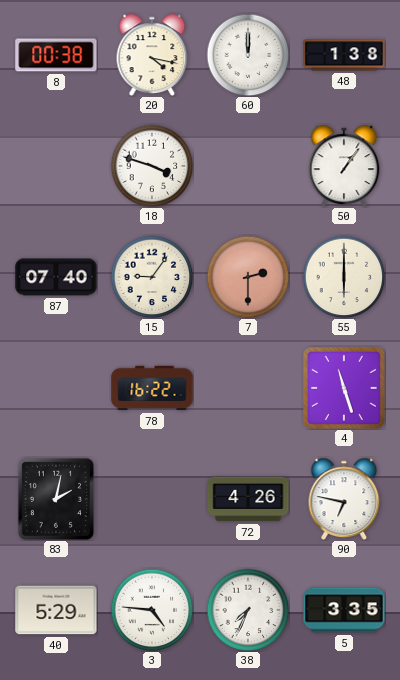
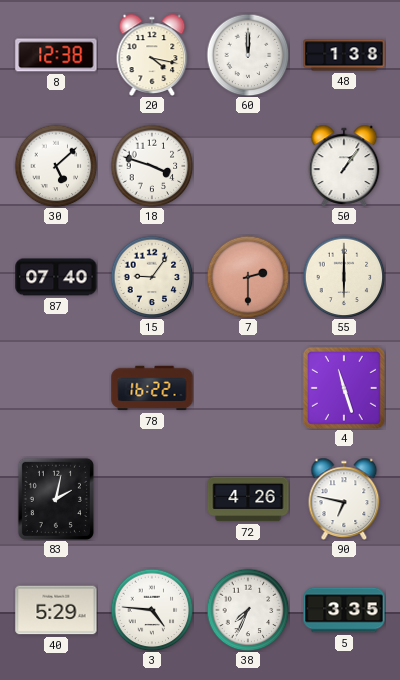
8: 00:38 -> 12:38 (56, 55)
30: none -> 5:08 (56, 166)
